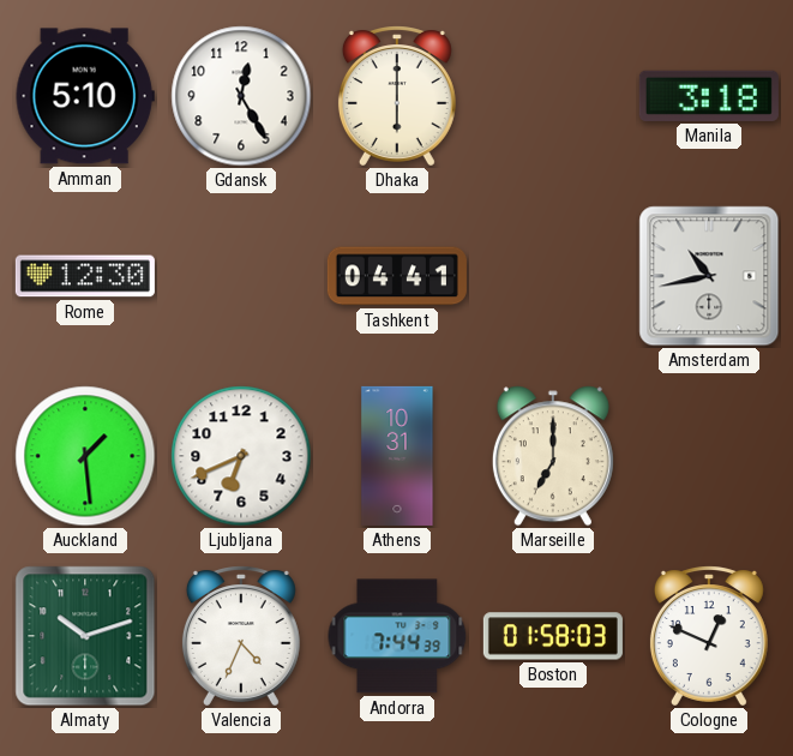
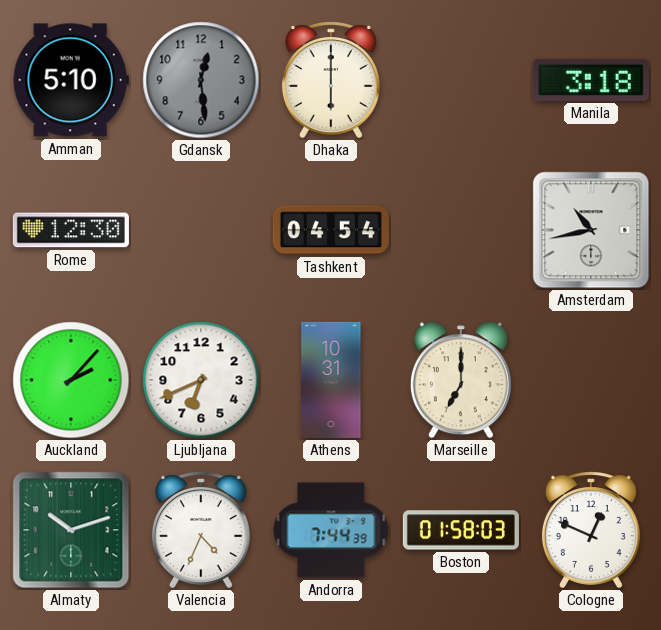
Gdansk: 12:25 -> 12:29 (201, 80)
Gdansk dial: white -> grey (201, 80)
Tashkent: 04:41 -> 04:54 (331, 230)
Auckland: 1:29 -> 2:07 (71, 380)
